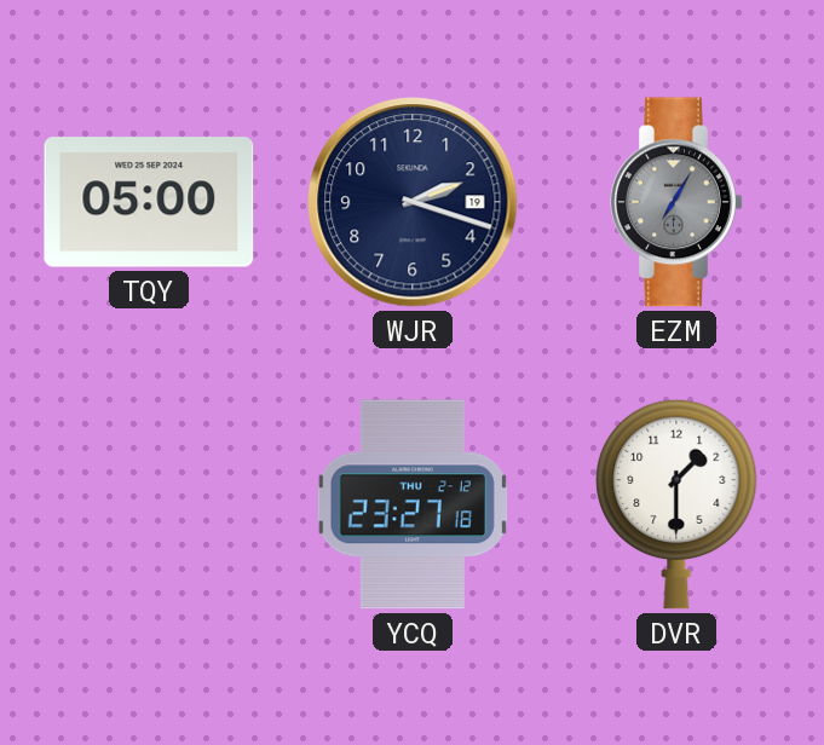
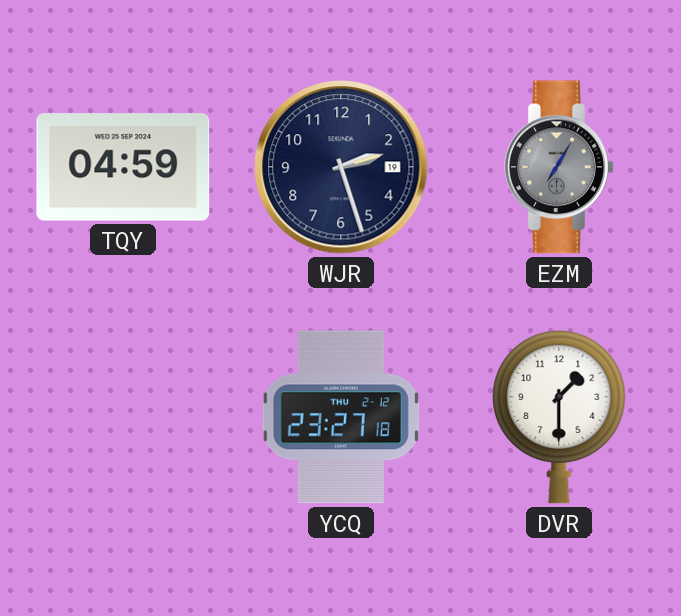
TQY: 05:00 -> 04:59 (123, 167)
WJR: 2:18 -> 2:27 (341, 167)
